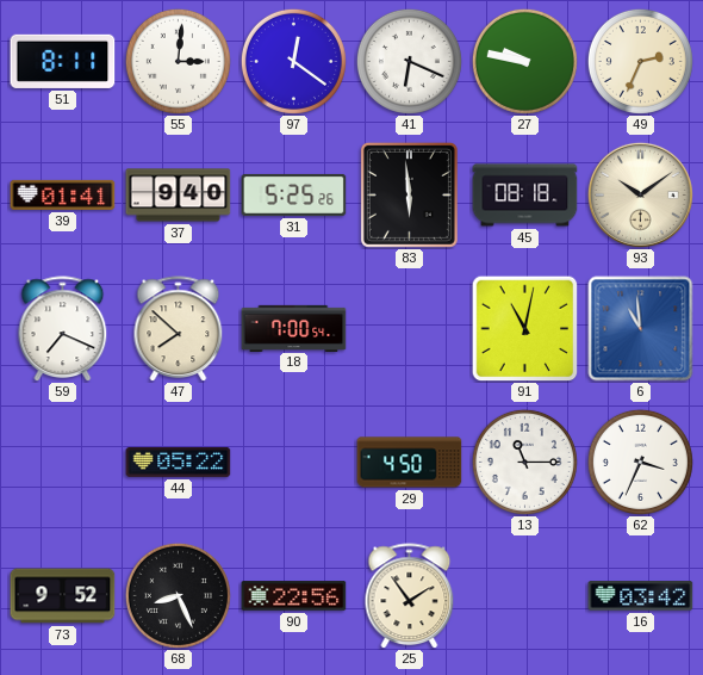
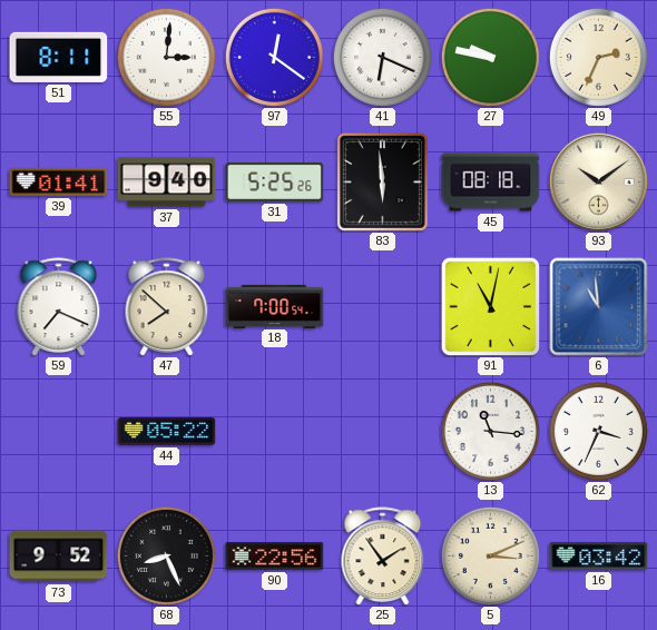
29: 4:50 -> none (410, 463)
13: 11:15 -> 11:16 (490, 431)
5: none -> 3:11 (490, 555)
